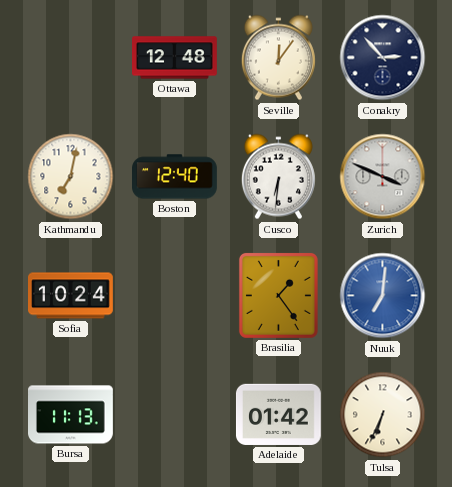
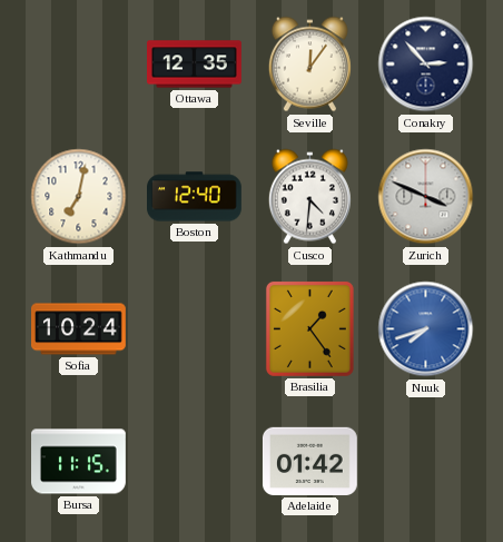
Ottawa: 12:48 -> 12:35 (195, 65)
Cusco: 6:31 -> 4:31 (309, 197)
Nuuk: 7:01 -> 7:42 (426, 329)
Bursa: 11:13 -> 11:15 (79, 462)
Tulsa: 6:34 -> none (383, 415)
